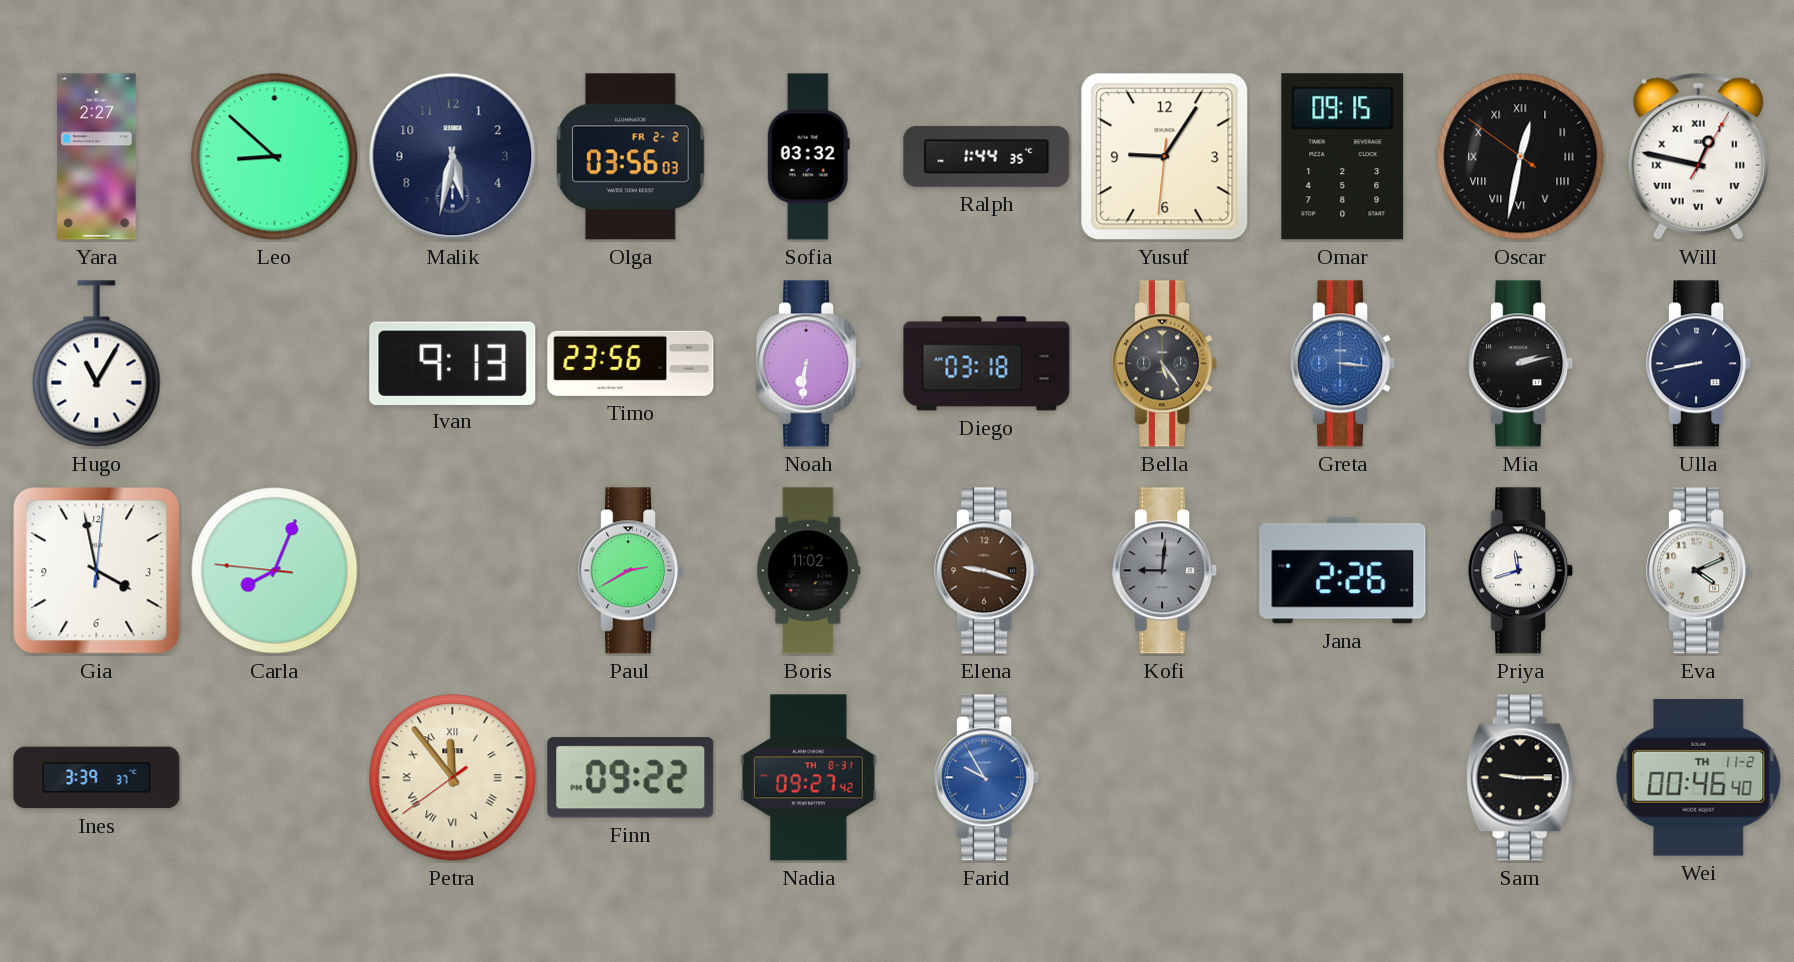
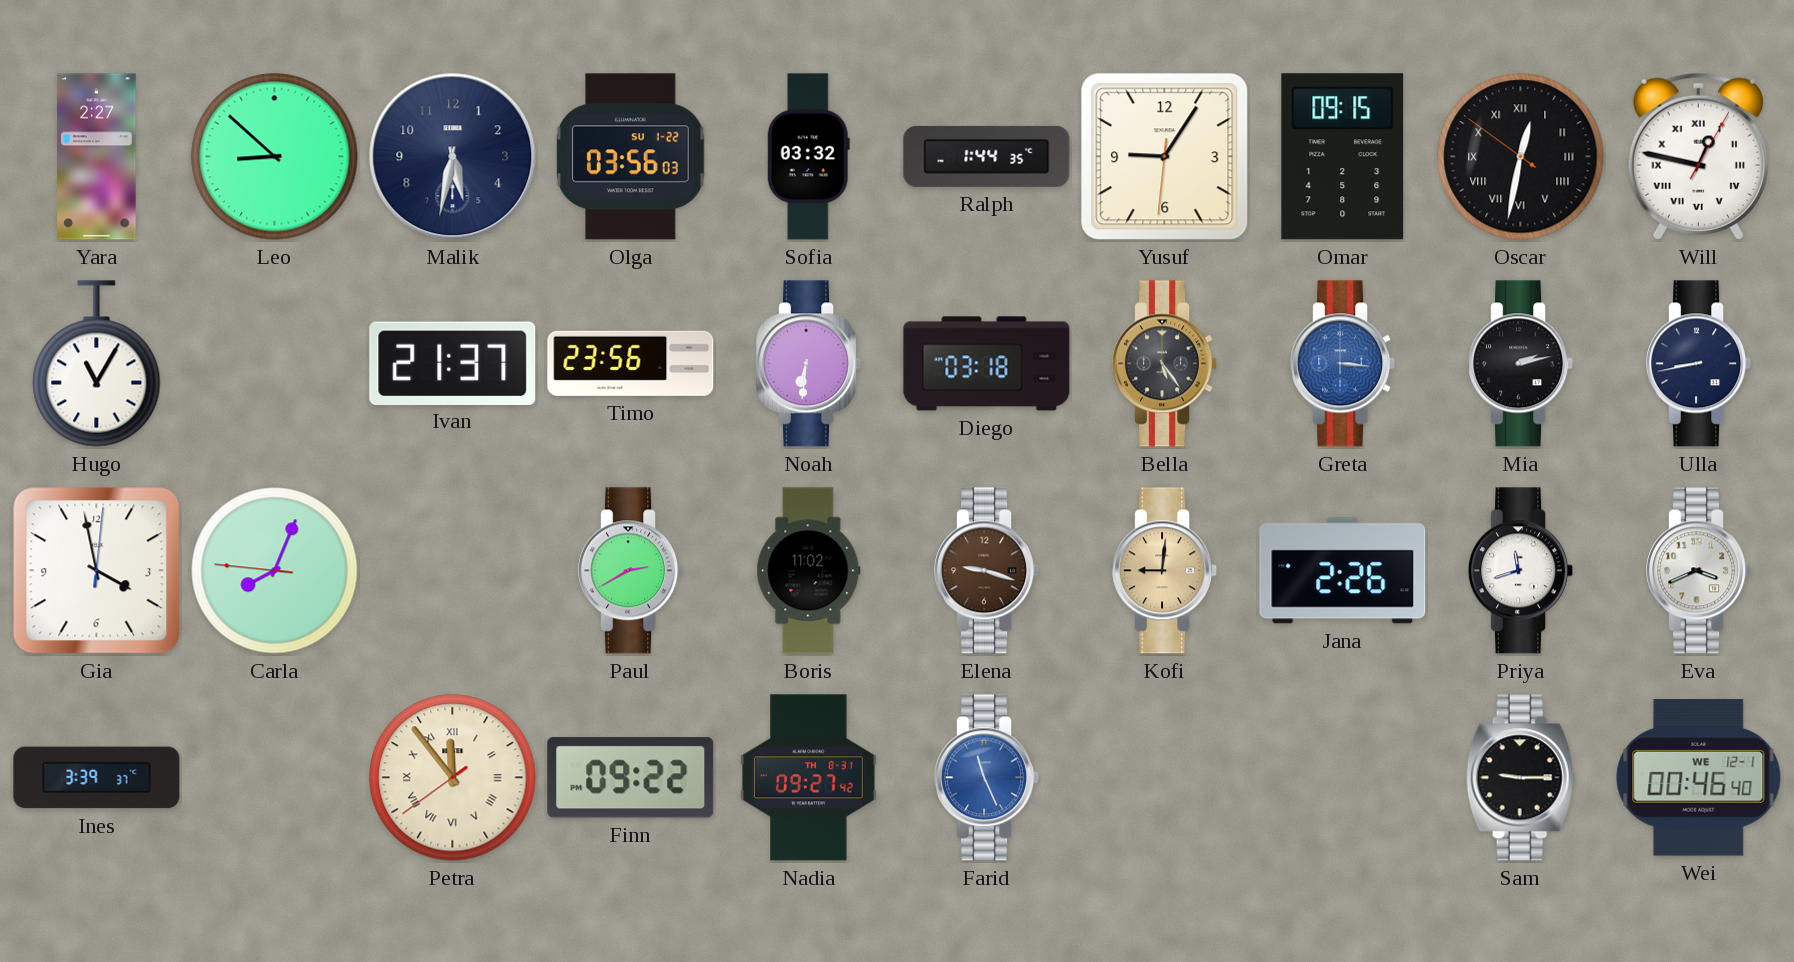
Olga date: FR 2-2 -> SU 1-22 (631, 157)
Ivan: 9:13 -> 21:37 (453, 363)
Kofi dial: grey -> champagne (1165, 571)
Eva: 4:11 -> 3:41 (1699, 571)
Farid: 9:55 -> 11:26 (987, 778)
Wei date: TH 11-2 -> WE 12-1 (1699, 778)
